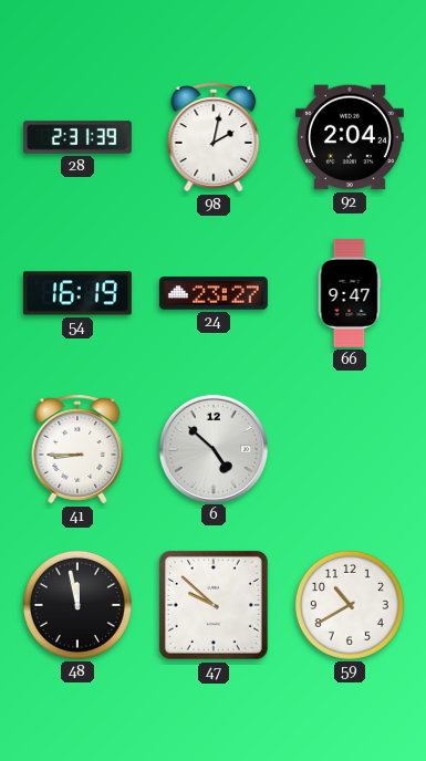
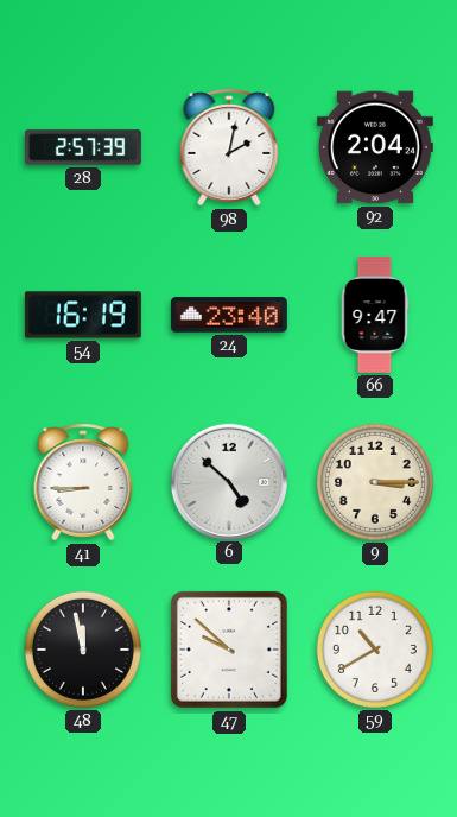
28: 2:31 -> 2:57 (83, 147)
24: 23:27 -> 23:40 (229, 315)
9: none -> 3:15 (375, 482)
